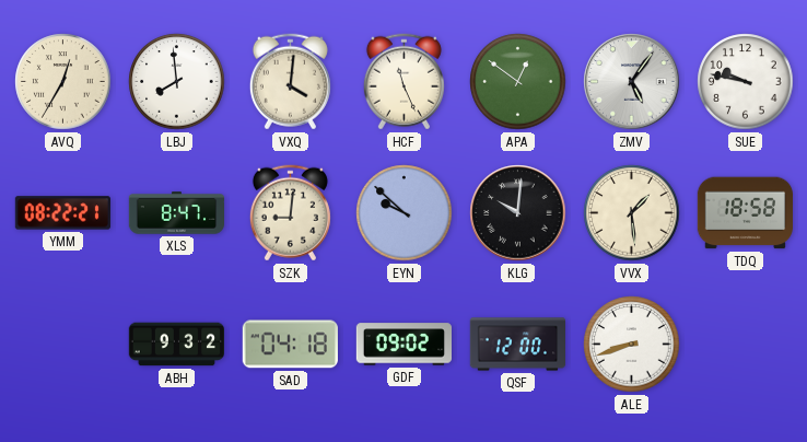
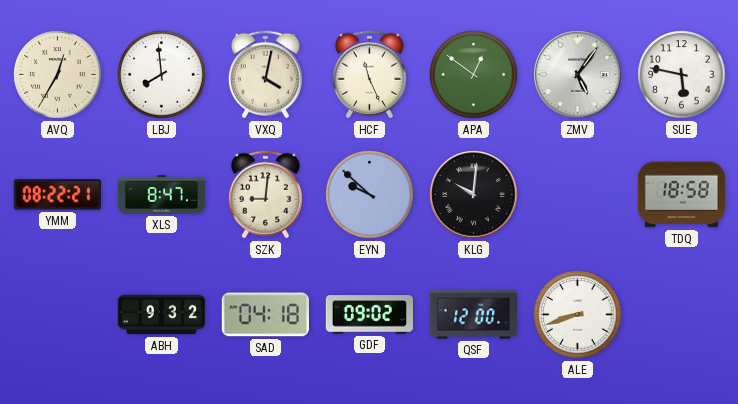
VXQ: 4:01 -> 4:02 (265, 75)
SUE: 9:47 -> 5:47 (682, 75)
VVX: 1:29 -> none (632, 213)
